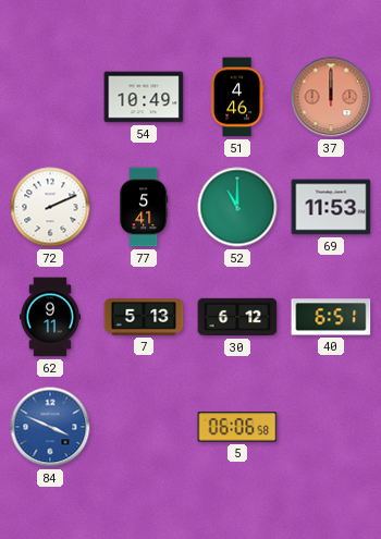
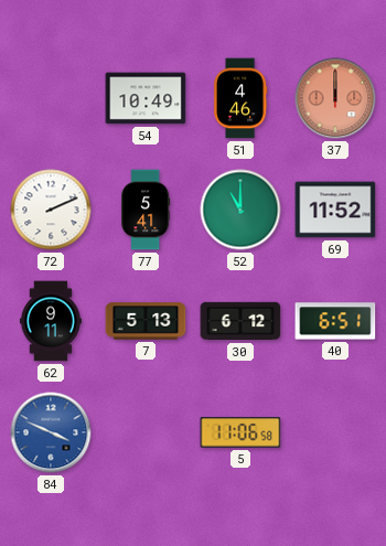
69: 11:53 -> 11:52 (335, 210)
5: 06:06 -> 11:06 (240, 432)
